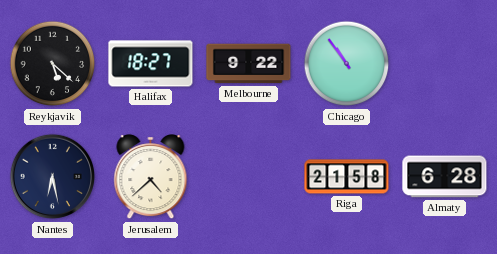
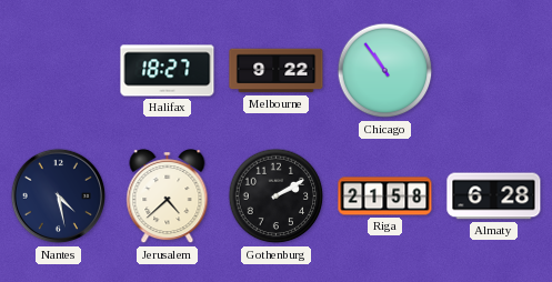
Reykjavik: 5:22 -> none (53, 64)
Nantes: 6:28 -> 4:28 (59, 197)
Gothenburg: none -> 2:10 (277, 197)
